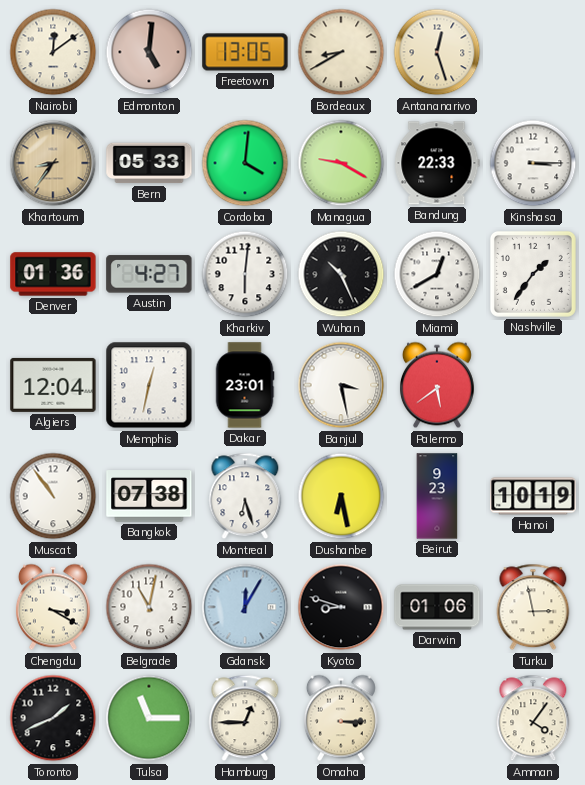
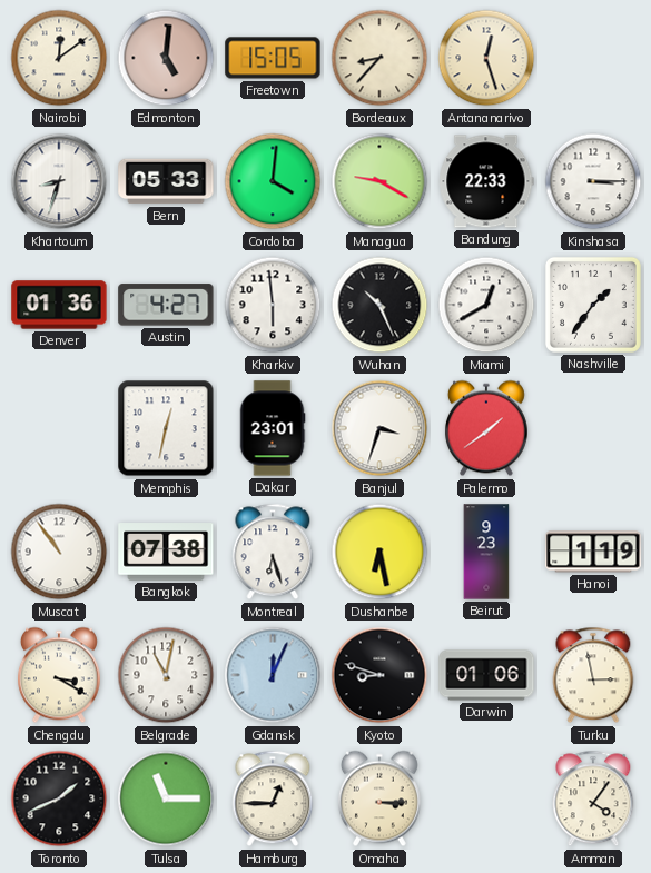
Freetown: 13:05 -> 15:05 (273, 58)
Bordeaux: 8:40 -> 8:37 (379, 58)
Khartoum: 8:36 -> 8:33 (59, 181)
Khartoum dial: champagne -> white (59, 181)
Kharkiv: 6:01 -> 5:59 (273, 305)
Algiers: 12:04 -> none (53, 385)
Banjul: 3:28 -> 3:33 (379, 428)
Palermo: 5:39 -> 1:39 (486, 428)
Hanoi: 10:19 -> 1:19 (593, 552)
Gdansk: 12:05 -> 12:04 (273, 675)
